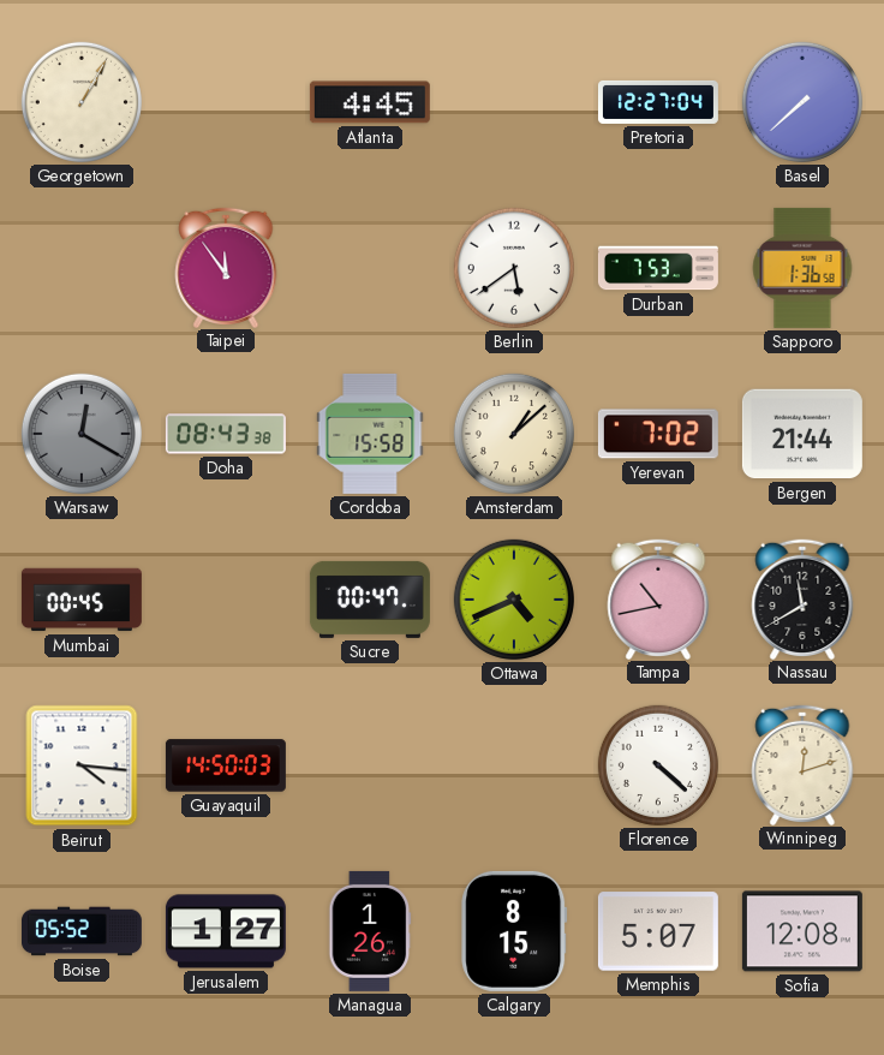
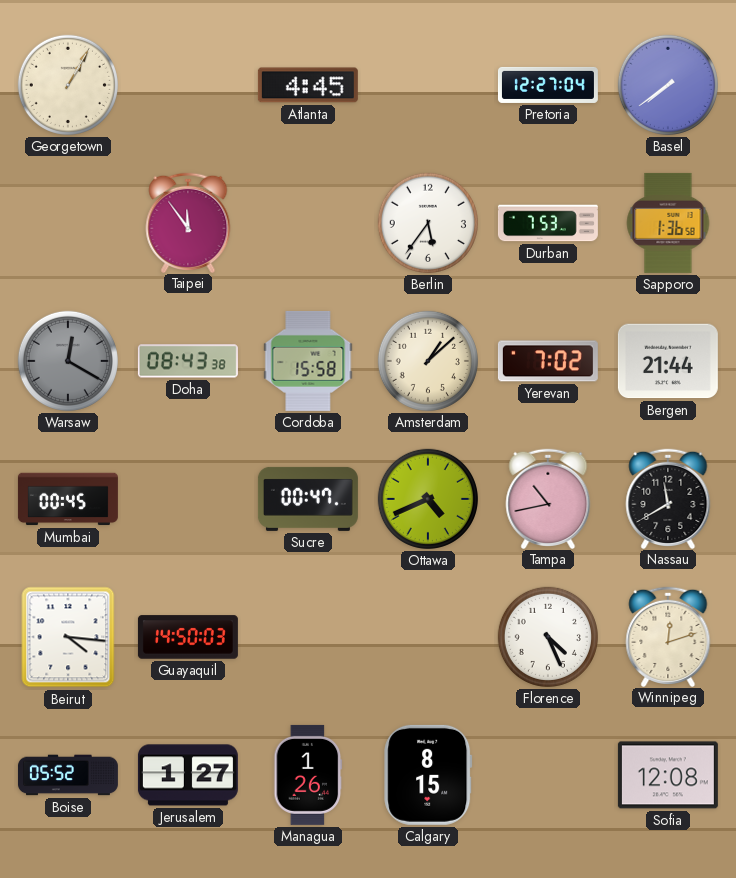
Basel: 7:38 -> 7:39 (668, 85)
Berlin: 5:39 -> 5:36 (428, 223)
Florence: 4:22 -> 4:26 (548, 637)
Memphis: 5:07 -> none (658, 931)
